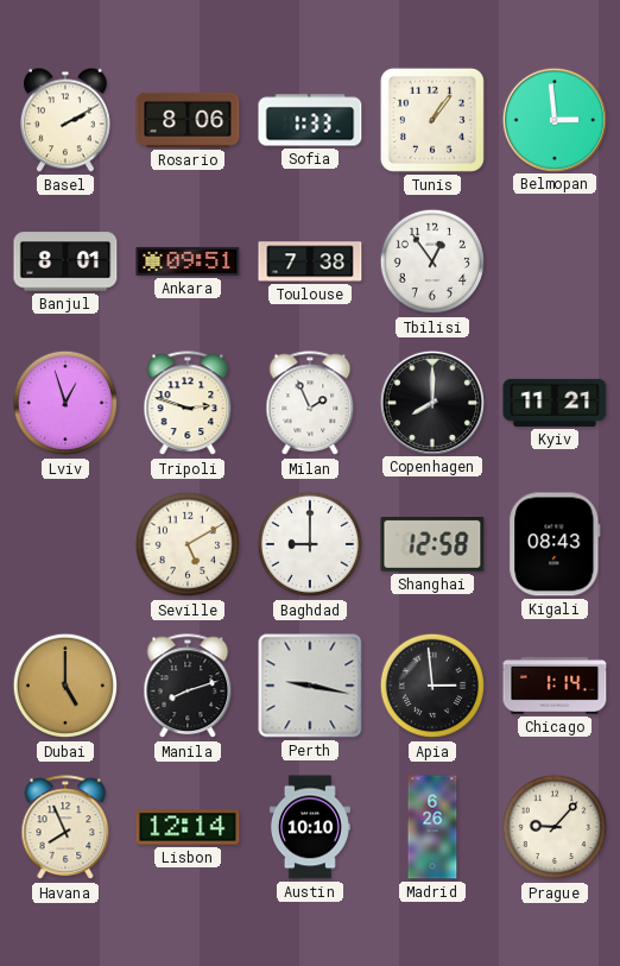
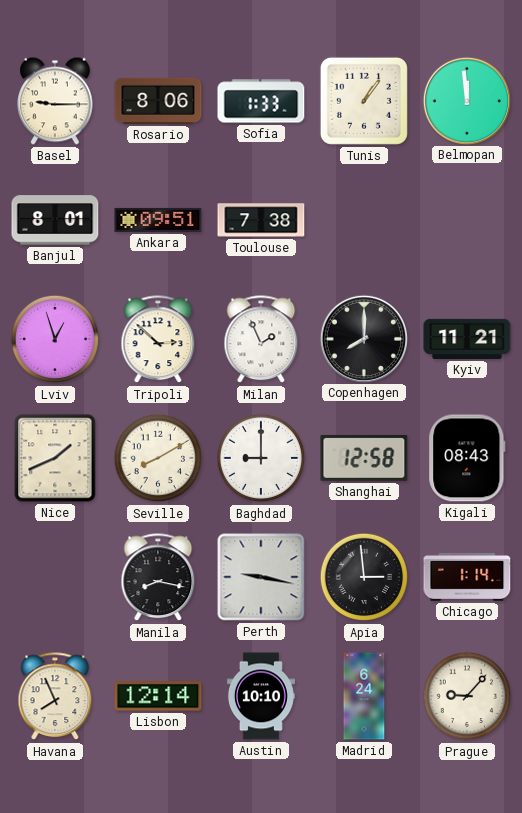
Basel: 2:10 -> 9:15 (56, 101)
Belmopan: 2:59 -> 11:59 (466, 100)
Tbilisi: 12:54 -> none (432, 261)
Tripoli: 2:48 -> 2:52 (158, 340)
Nice: none -> 1:41 (55, 458)
Seville: 5:10 -> 8:10 (158, 458)
Dubai: 5:00 -> none (65, 686)
Manila: 8:12 -> 8:17 (158, 578)
Madrid: 6:26 -> 6:24 (364, 696)
